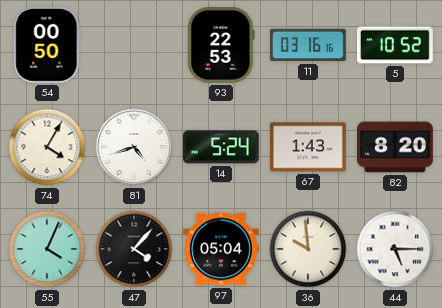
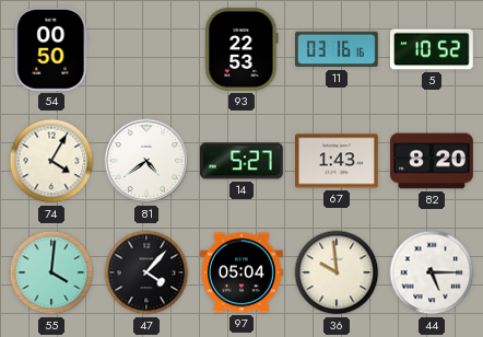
81: 4:42 -> 4:39 (146, 161)
14: 5:24 -> 5:27 (241, 161)
55: 4:04 -> 4:01 (51, 272)
